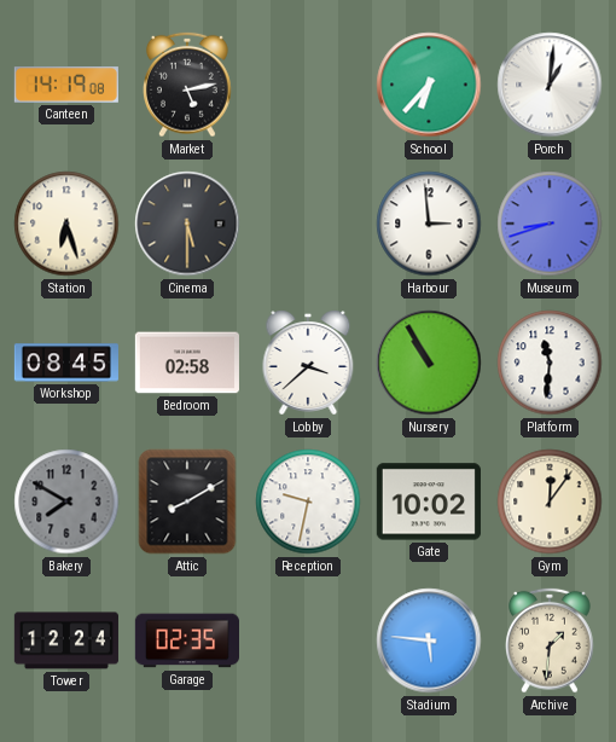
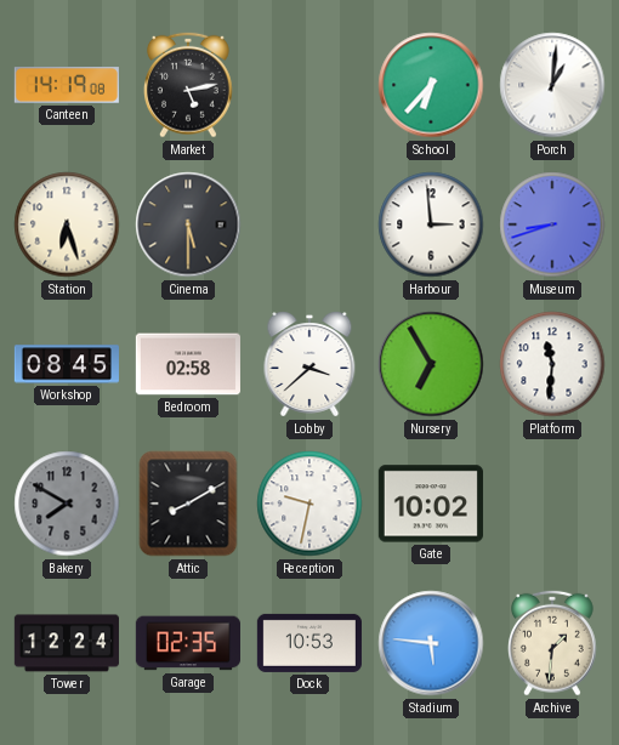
Nursery: 10:55 -> 6:55 (431, 364)
Gym: 12:06 -> none (550, 502)
Dock: none -> 10:53 (309, 643)
